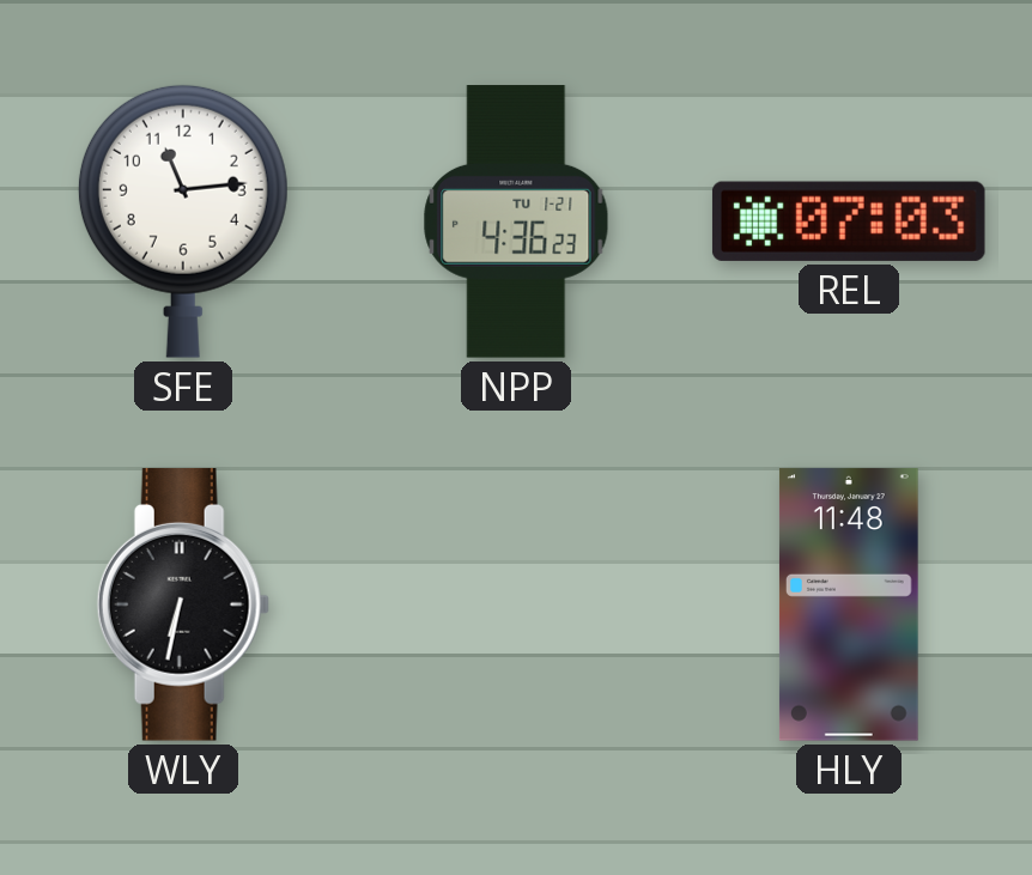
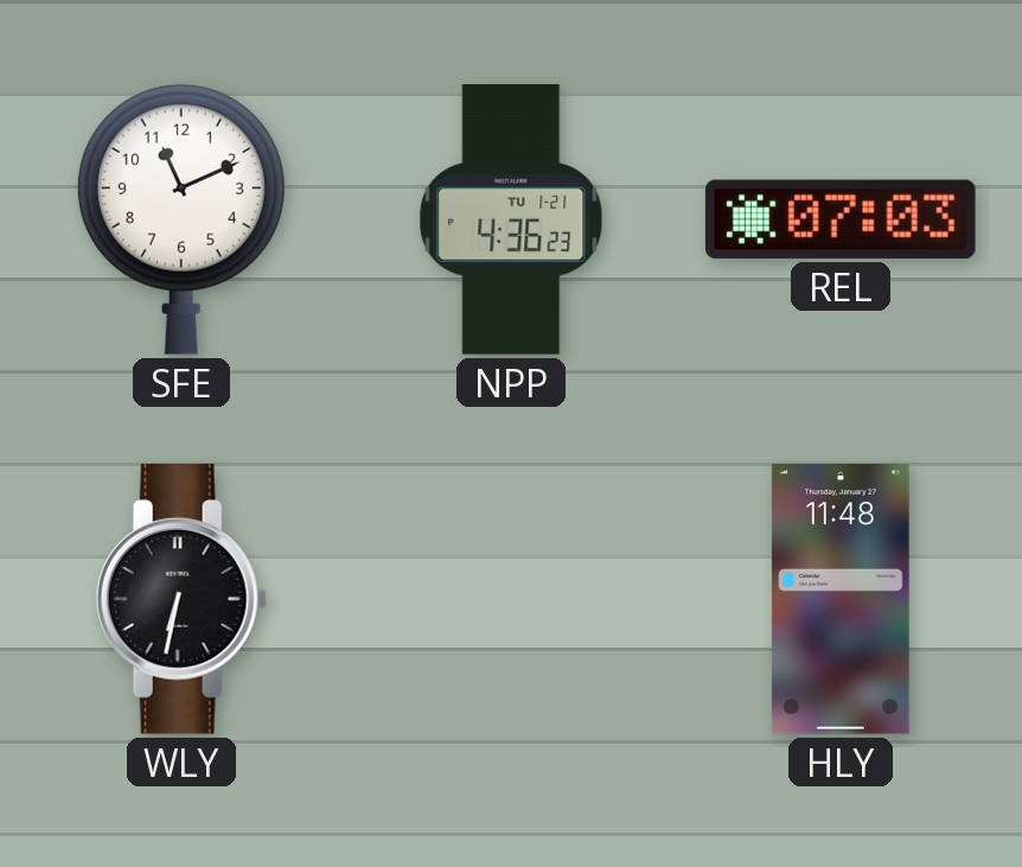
SFE: 11:14 -> 11:11 (181, 219)
